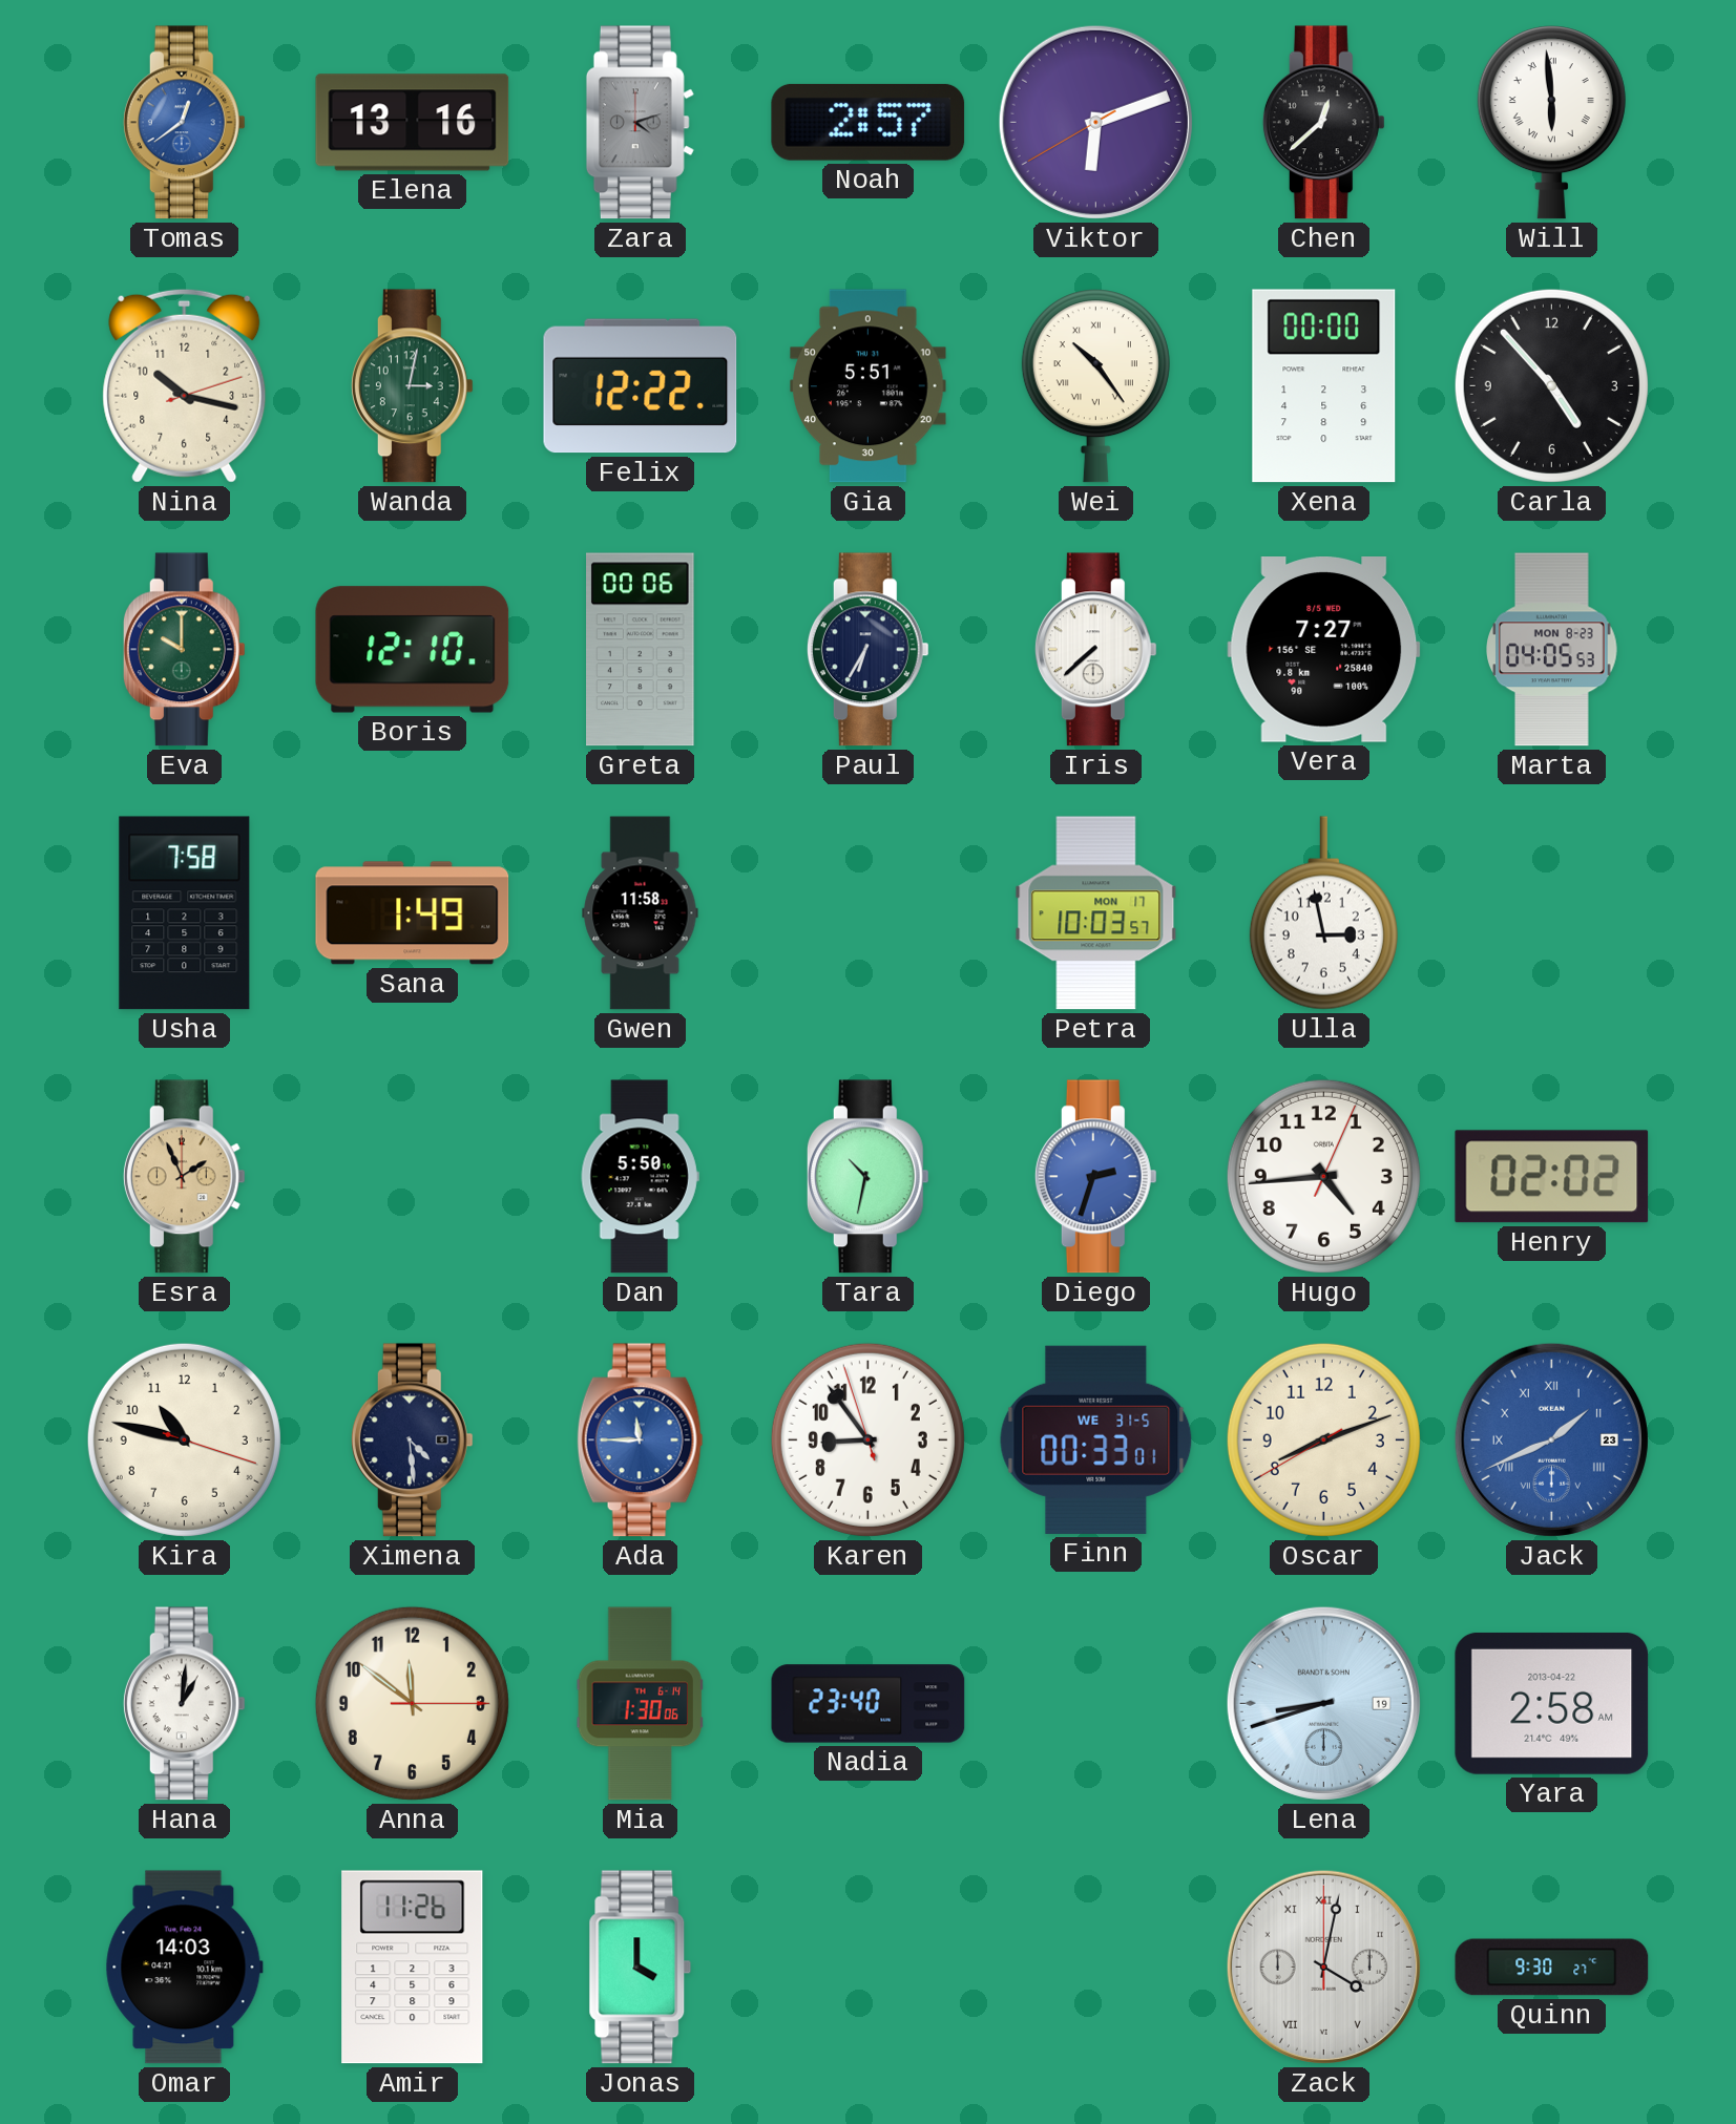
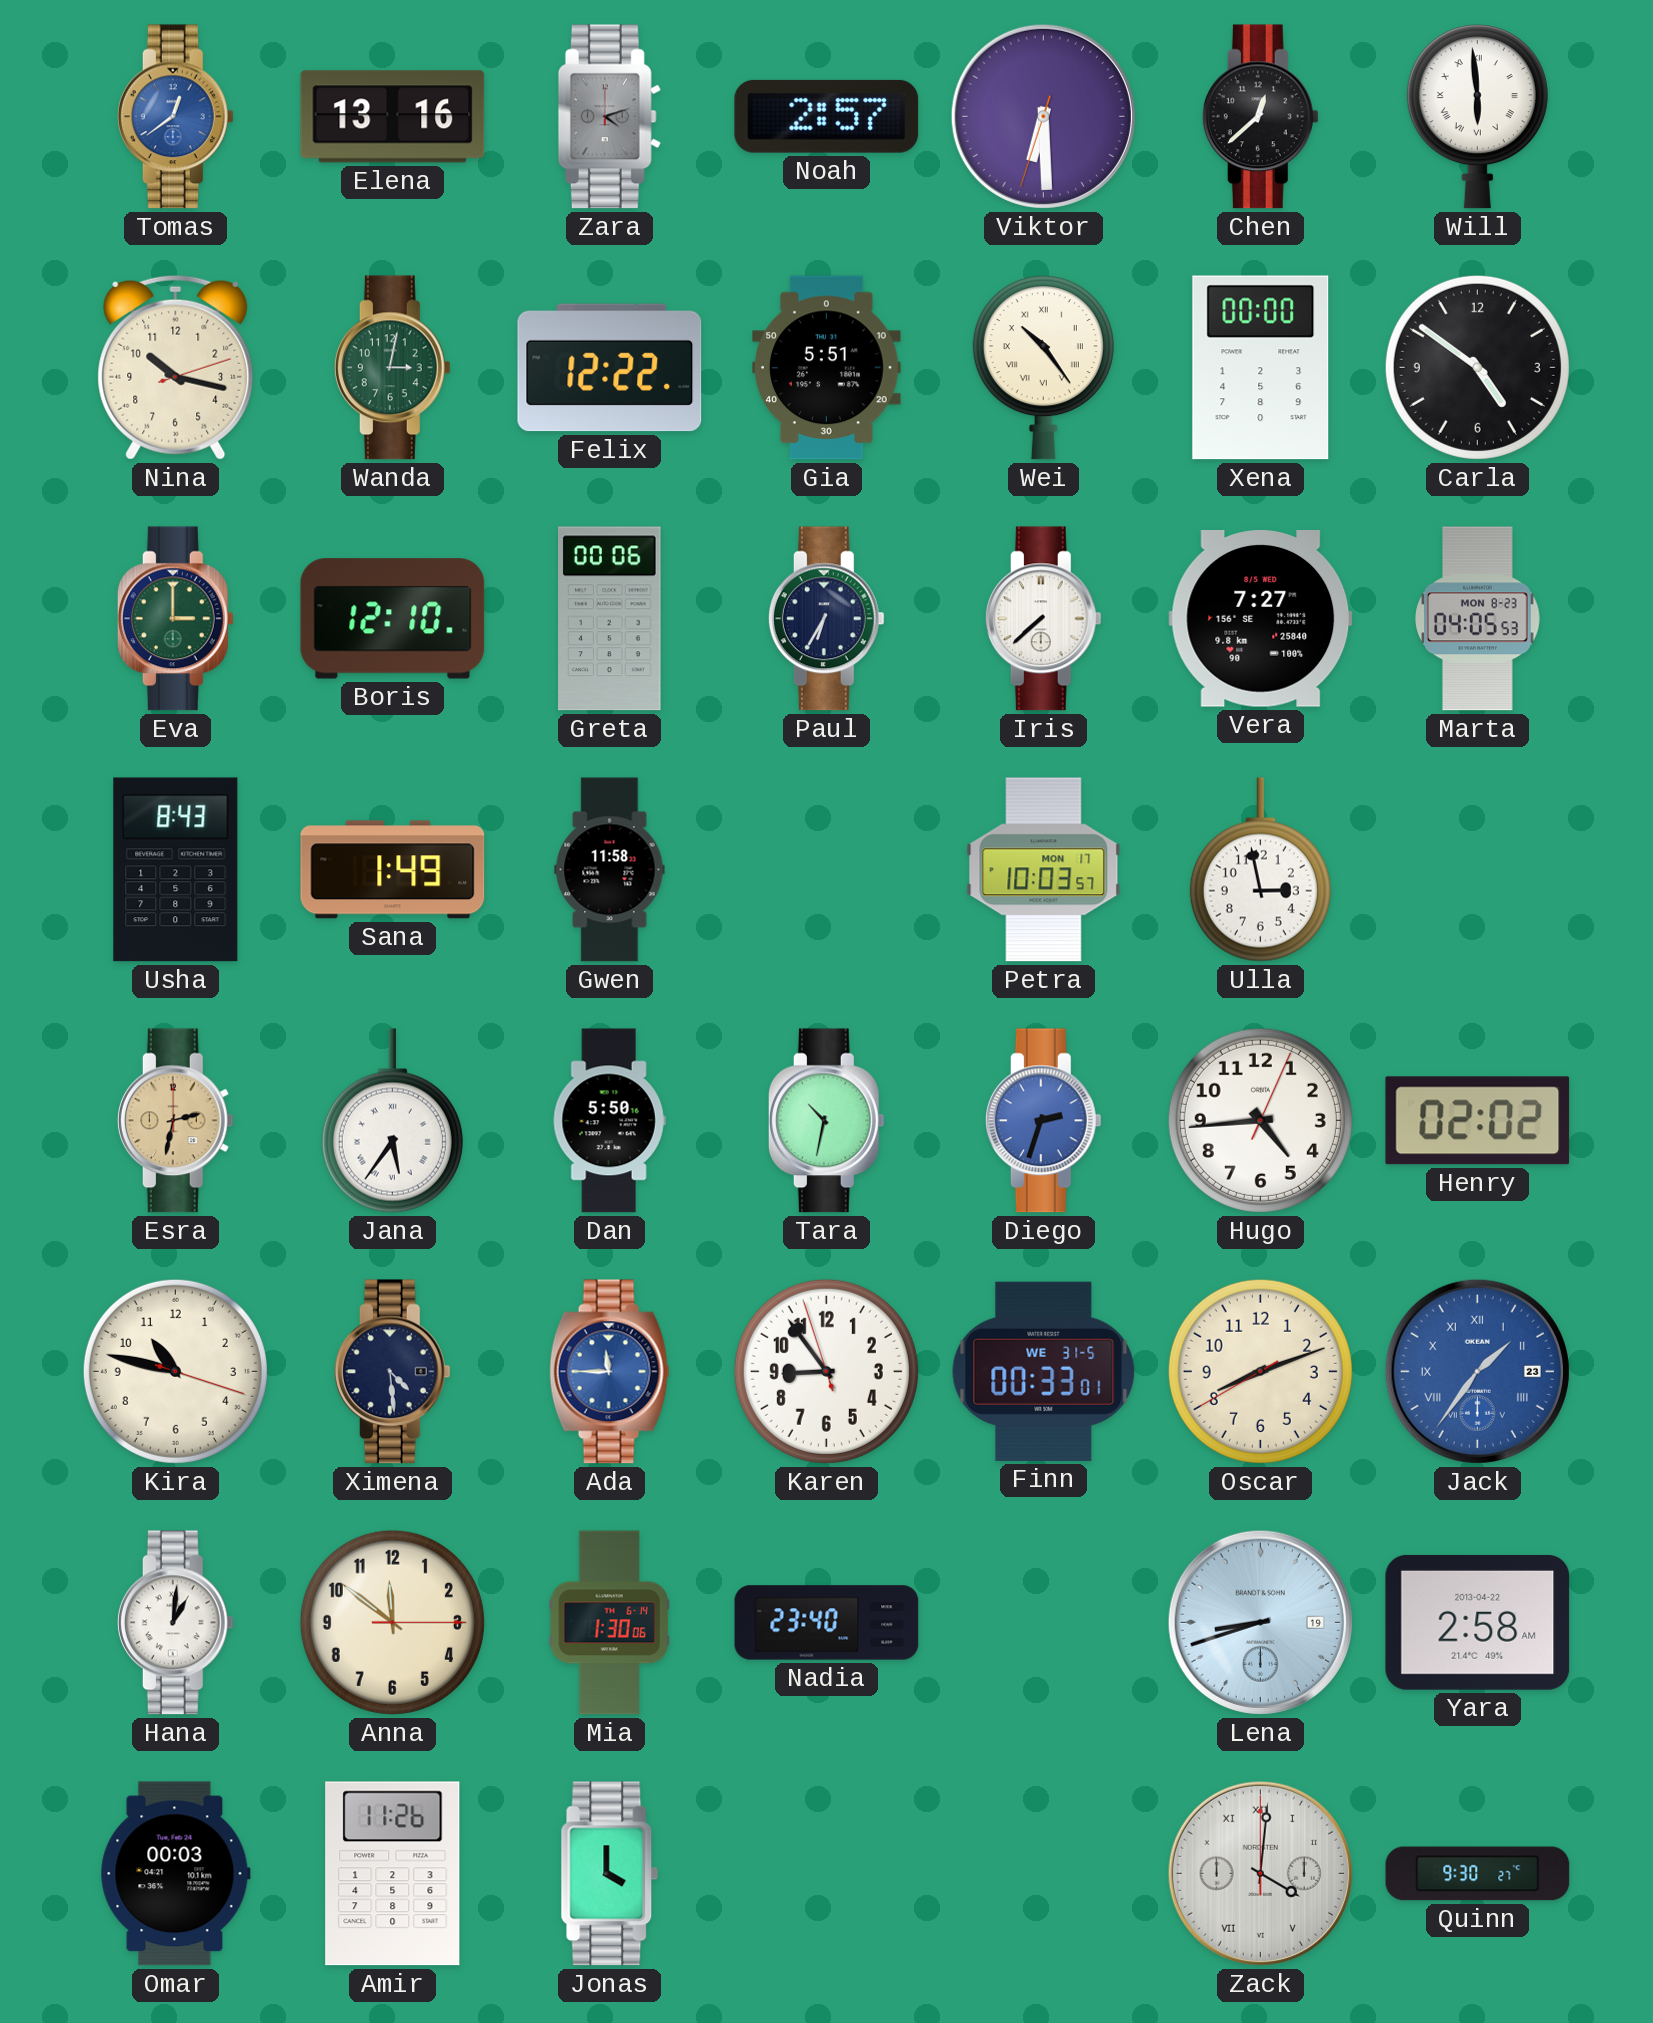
Viktor: 6:11 -> 6:29 (1043, 116)
Carla: 4:53 -> 4:51 (1477, 367)
Eva: 10:00 -> 3:00 (175, 619)
Usha: 7:58 -> 8:43 (176, 870)
Esra: 1:56 -> 2:32 (175, 1121)
Jana: none -> 5:36 (392, 1121)
Jack: 1:41 -> 1:36 (1477, 1371)
Omar: 14:03 -> 00:03 (175, 1874)
Zack: 4:02 -> 4:01 (1260, 1873)
